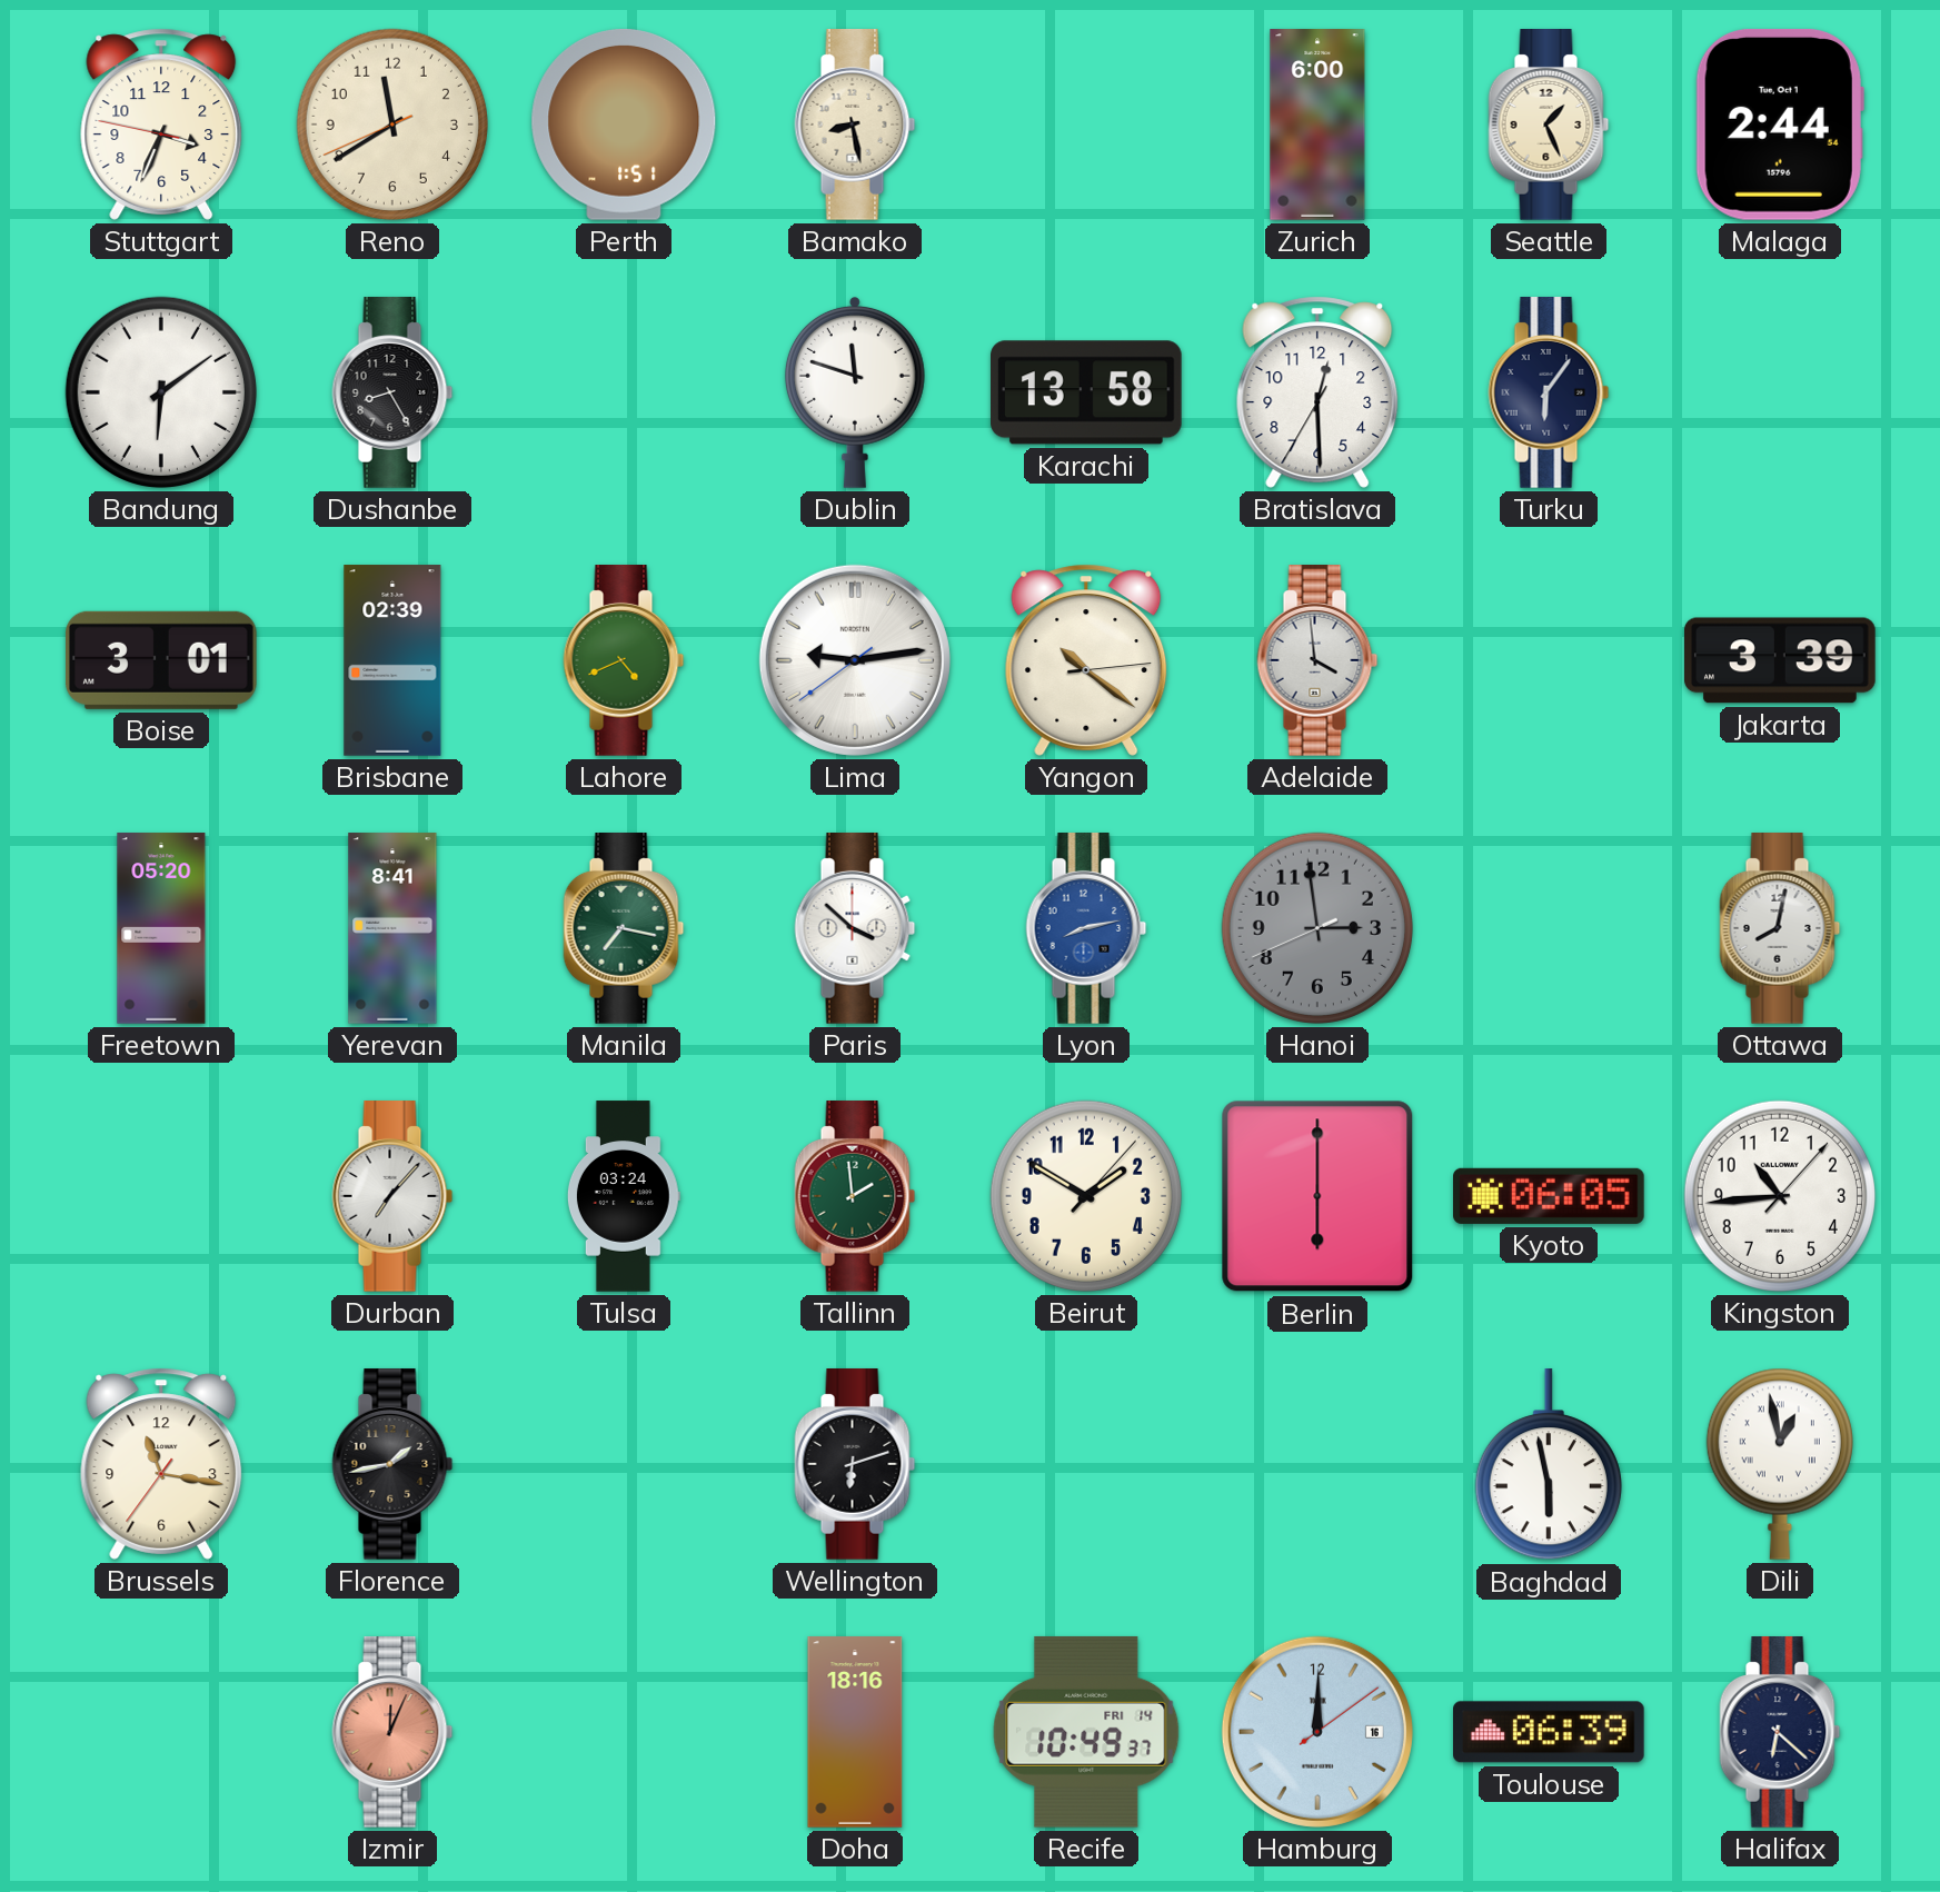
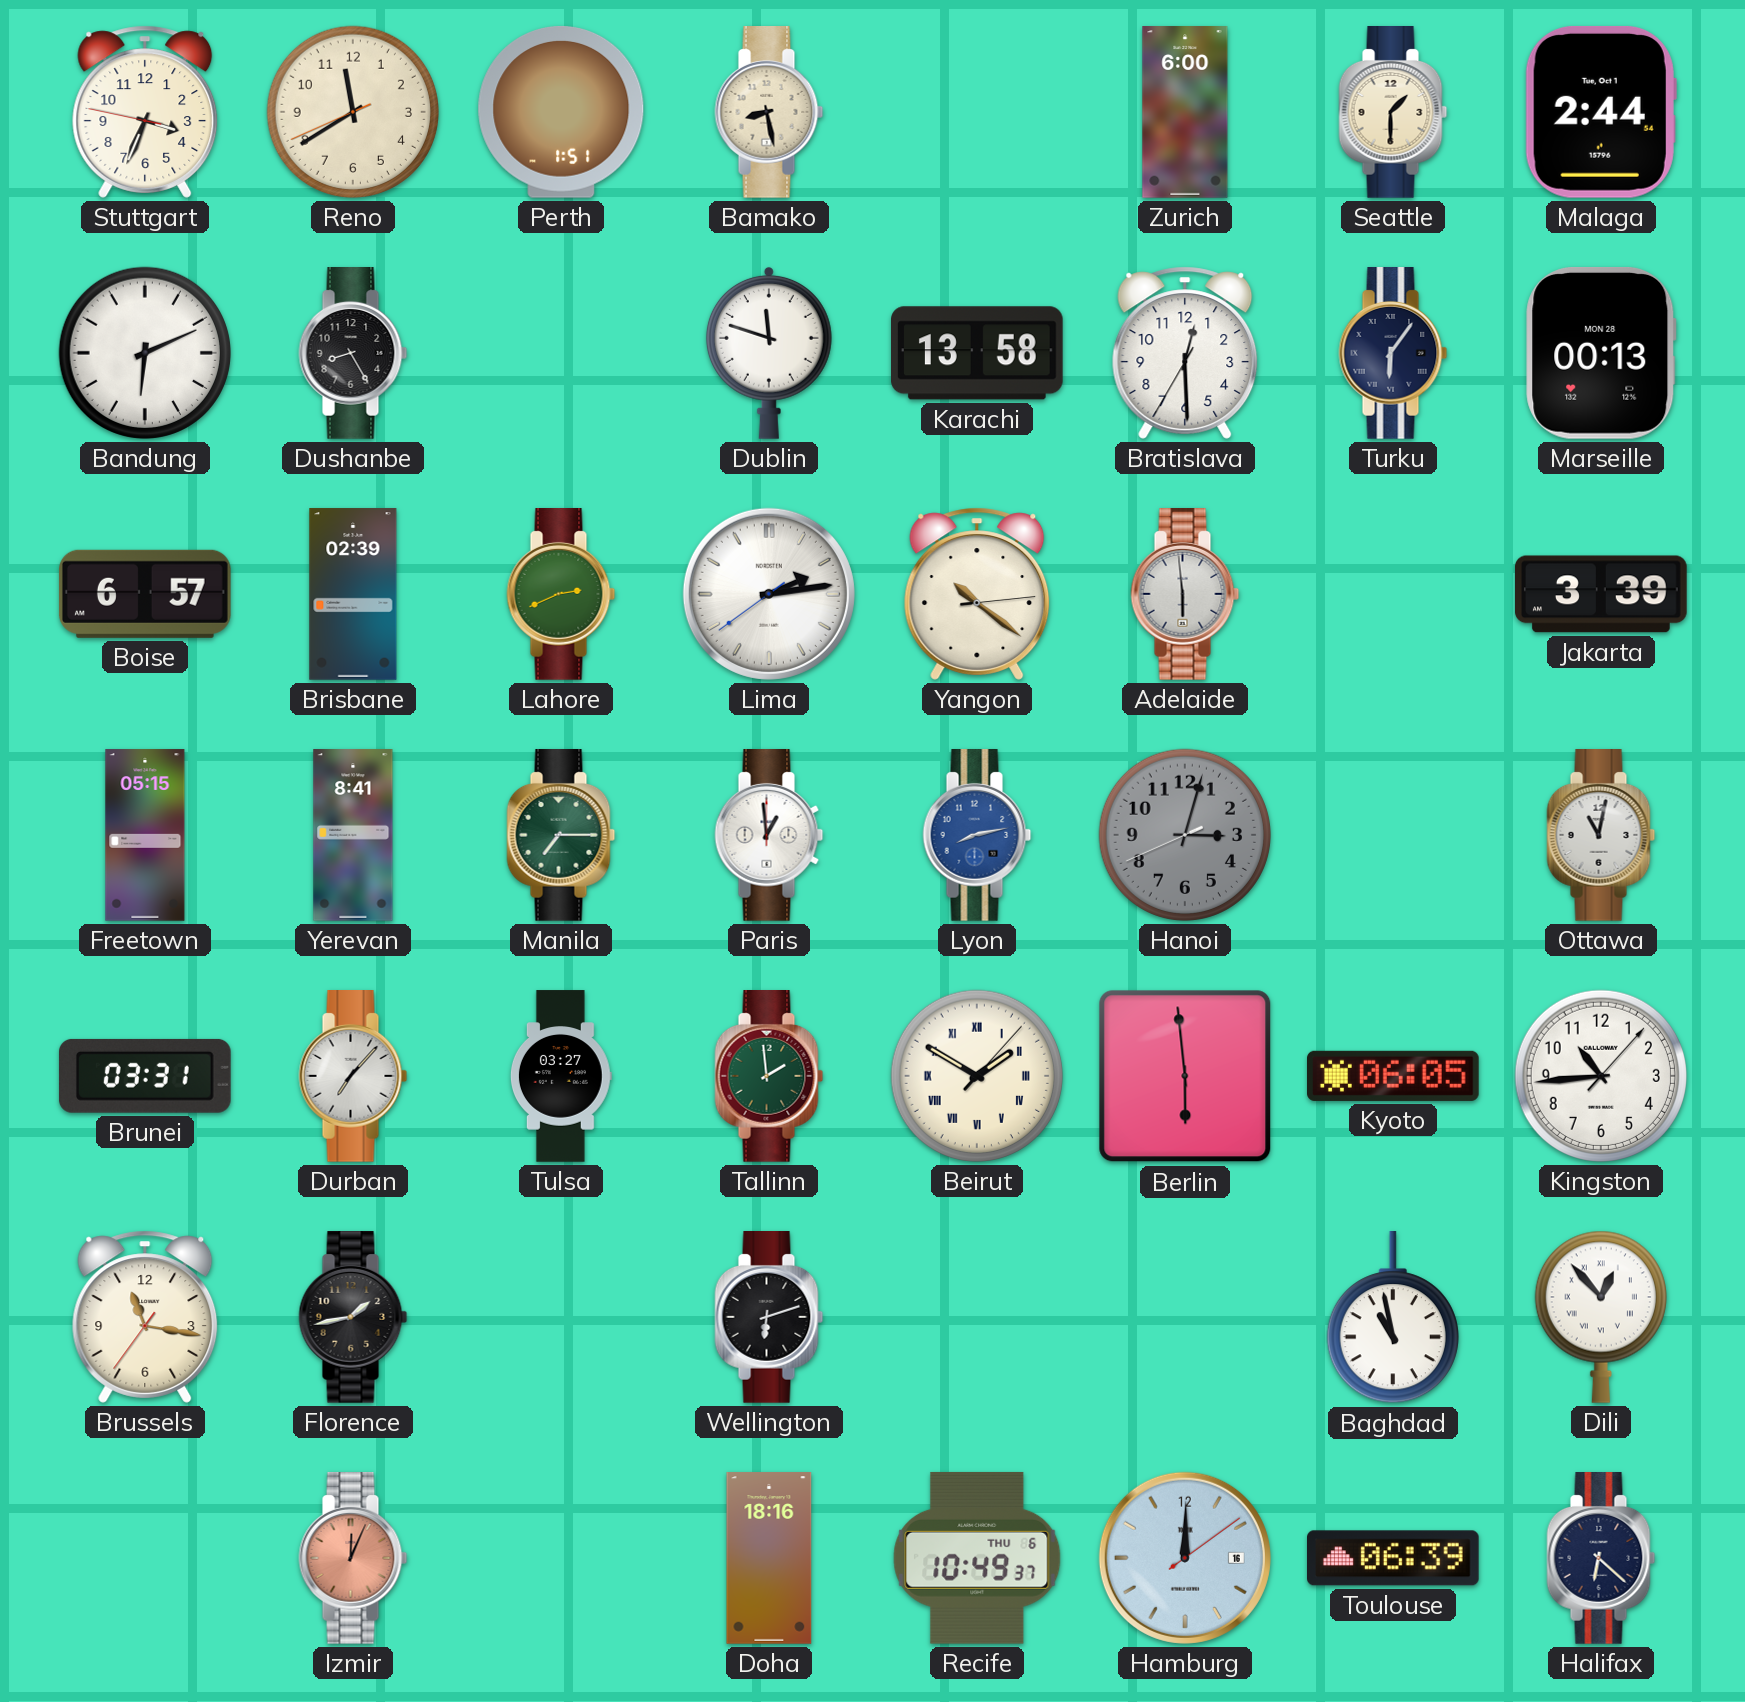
Seattle: 1:26 -> 1:30 (1393, 113)
Bandung: 6:09 -> 6:11 (145, 353)
Marseille: none -> 00:13 (1601, 353)
Boise: 3:01 -> 6:57 (145, 594)
Lahore: 4:41 -> 2:41 (561, 595)
Lima: 9:13 -> 2:13 (769, 594)
Adelaide: 3:59 -> 5:59 (1185, 595)
Freetown: 05:20 -> 05:15 (145, 835)
Manila: 7:17 -> 7:15 (561, 836)
Paris: 3:52 -> 12:59 (769, 836)
Hanoi: 2:58 -> 3:02 (1185, 835)
Ottawa: 8:02 -> 11:02 (1601, 836)
Brunei: none -> 03:31 (145, 1076)
Tulsa: 03:24 -> 03:27 (561, 1076)
Beirut numerals: Arabic -> Roman (977, 1076)
Berlin: 6:00 -> 5:59 (1185, 1076)
Baghdad: 5:58 -> 10:58 (1393, 1318)
Dili: 12:58 -> 12:53 (1601, 1317)
Recife date: FRI 14 -> THU 6 (977, 1558)
